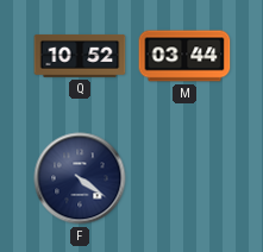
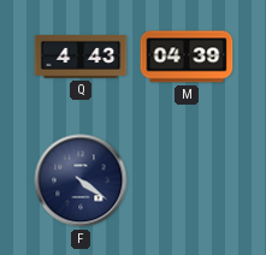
Q: 10:52 -> 4:43 (81, 57)
M: 03:44 -> 04:39 (187, 57)
